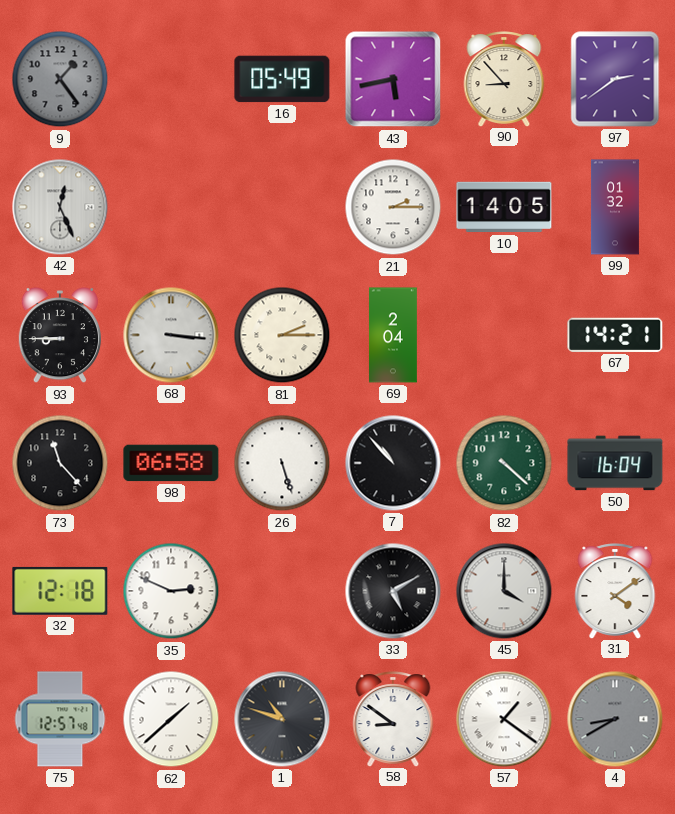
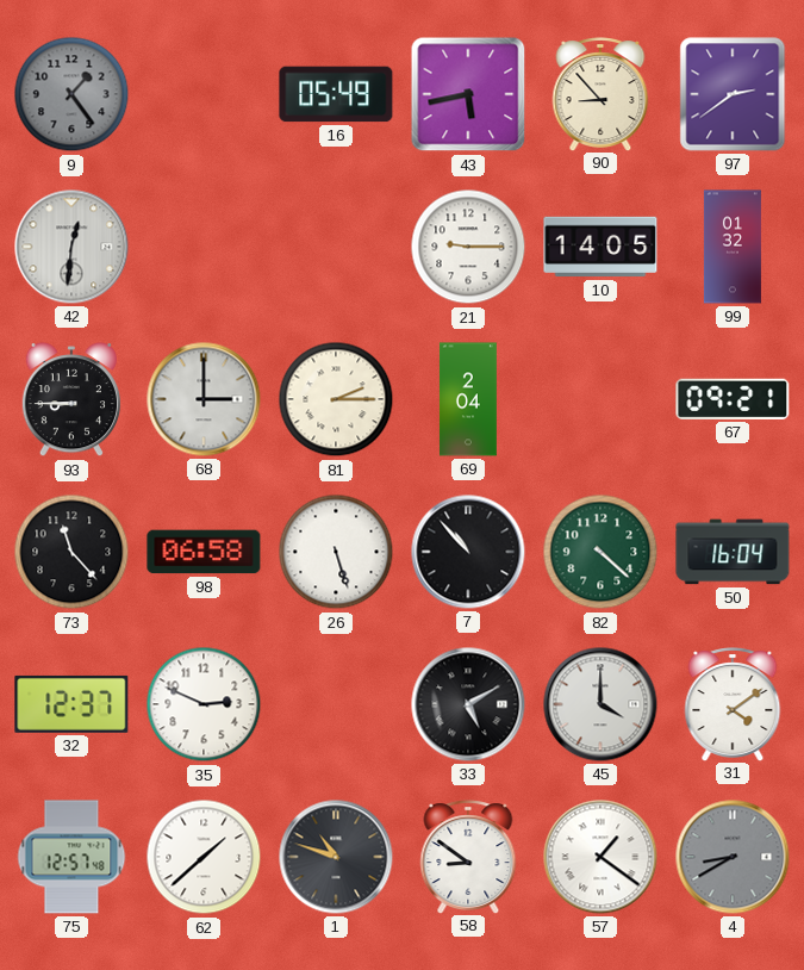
42: 12:26 -> 12:31 (71, 247)
21: 2:15 -> 9:15 (468, 247)
68: 3:16 -> 3:00 (204, 399)
67: 14:21 -> 09:21 (733, 399)
32: 12:18 -> 12:37 (71, 704)
